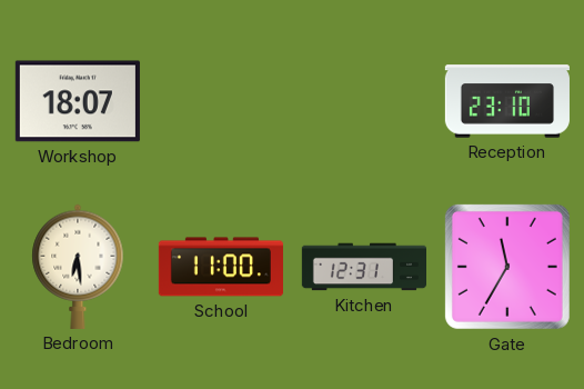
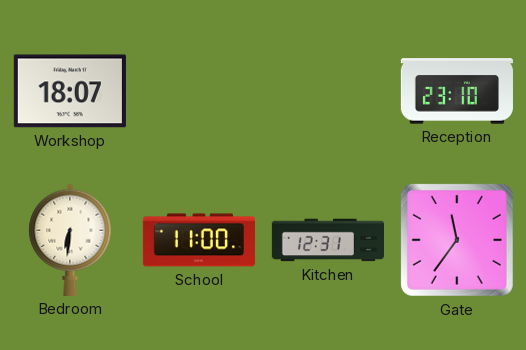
Bedroom: 6:29 -> 6:31 (70, 240)
Gate: 11:35 -> 11:36 (457, 240)
